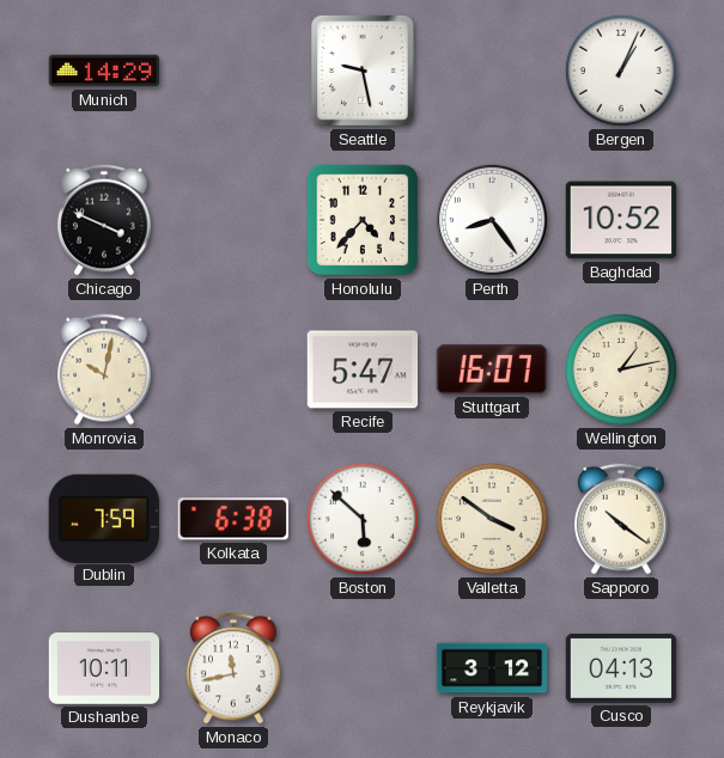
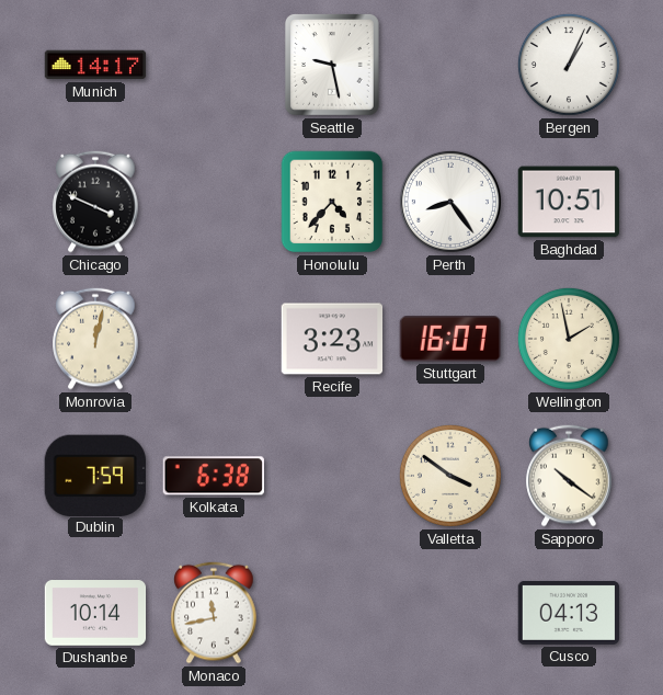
Munich: 14:29 -> 14:17 (95, 65)
Baghdad: 10:52 -> 10:51 (569, 202)
Monrovia: 10:02 -> 12:02 (95, 339)
Recife: 5:47 -> 3:23 (332, 339)
Wellington: 1:13 -> 1:58 (569, 339)
Boston: 5:52 -> none (363, 519)
Dushanbe: 10:11 -> 10:14 (95, 613)
Reykjavik: 3:12 -> none (492, 668)
